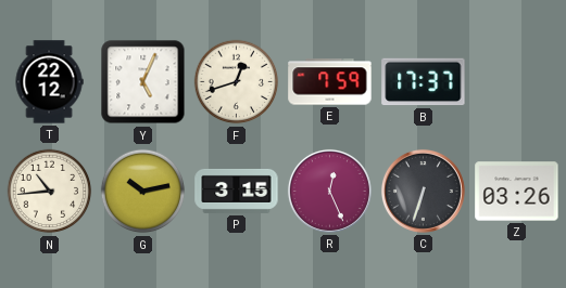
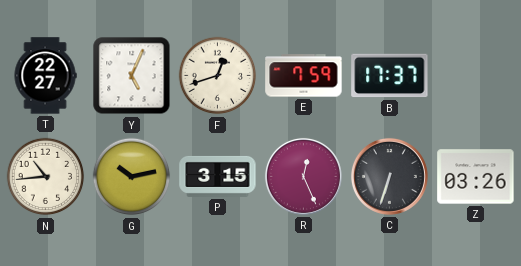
T: 22:12 -> 22:27 (45, 76)
